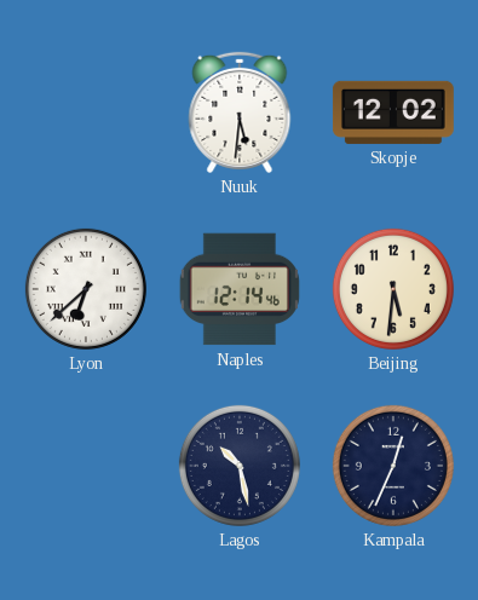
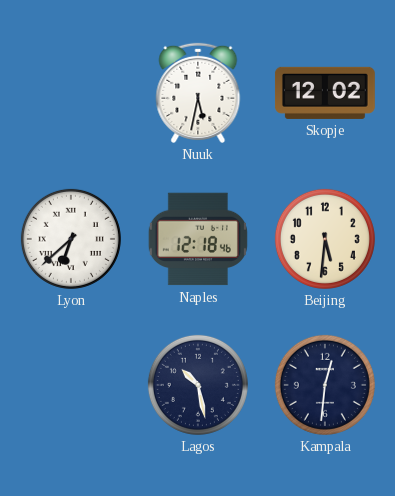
Nuuk: 5:31 -> 5:32 (198, 93)
Naples: 12:14 -> 12:18 (198, 239)
Kampala: 12:34 -> 12:31 (325, 385)
